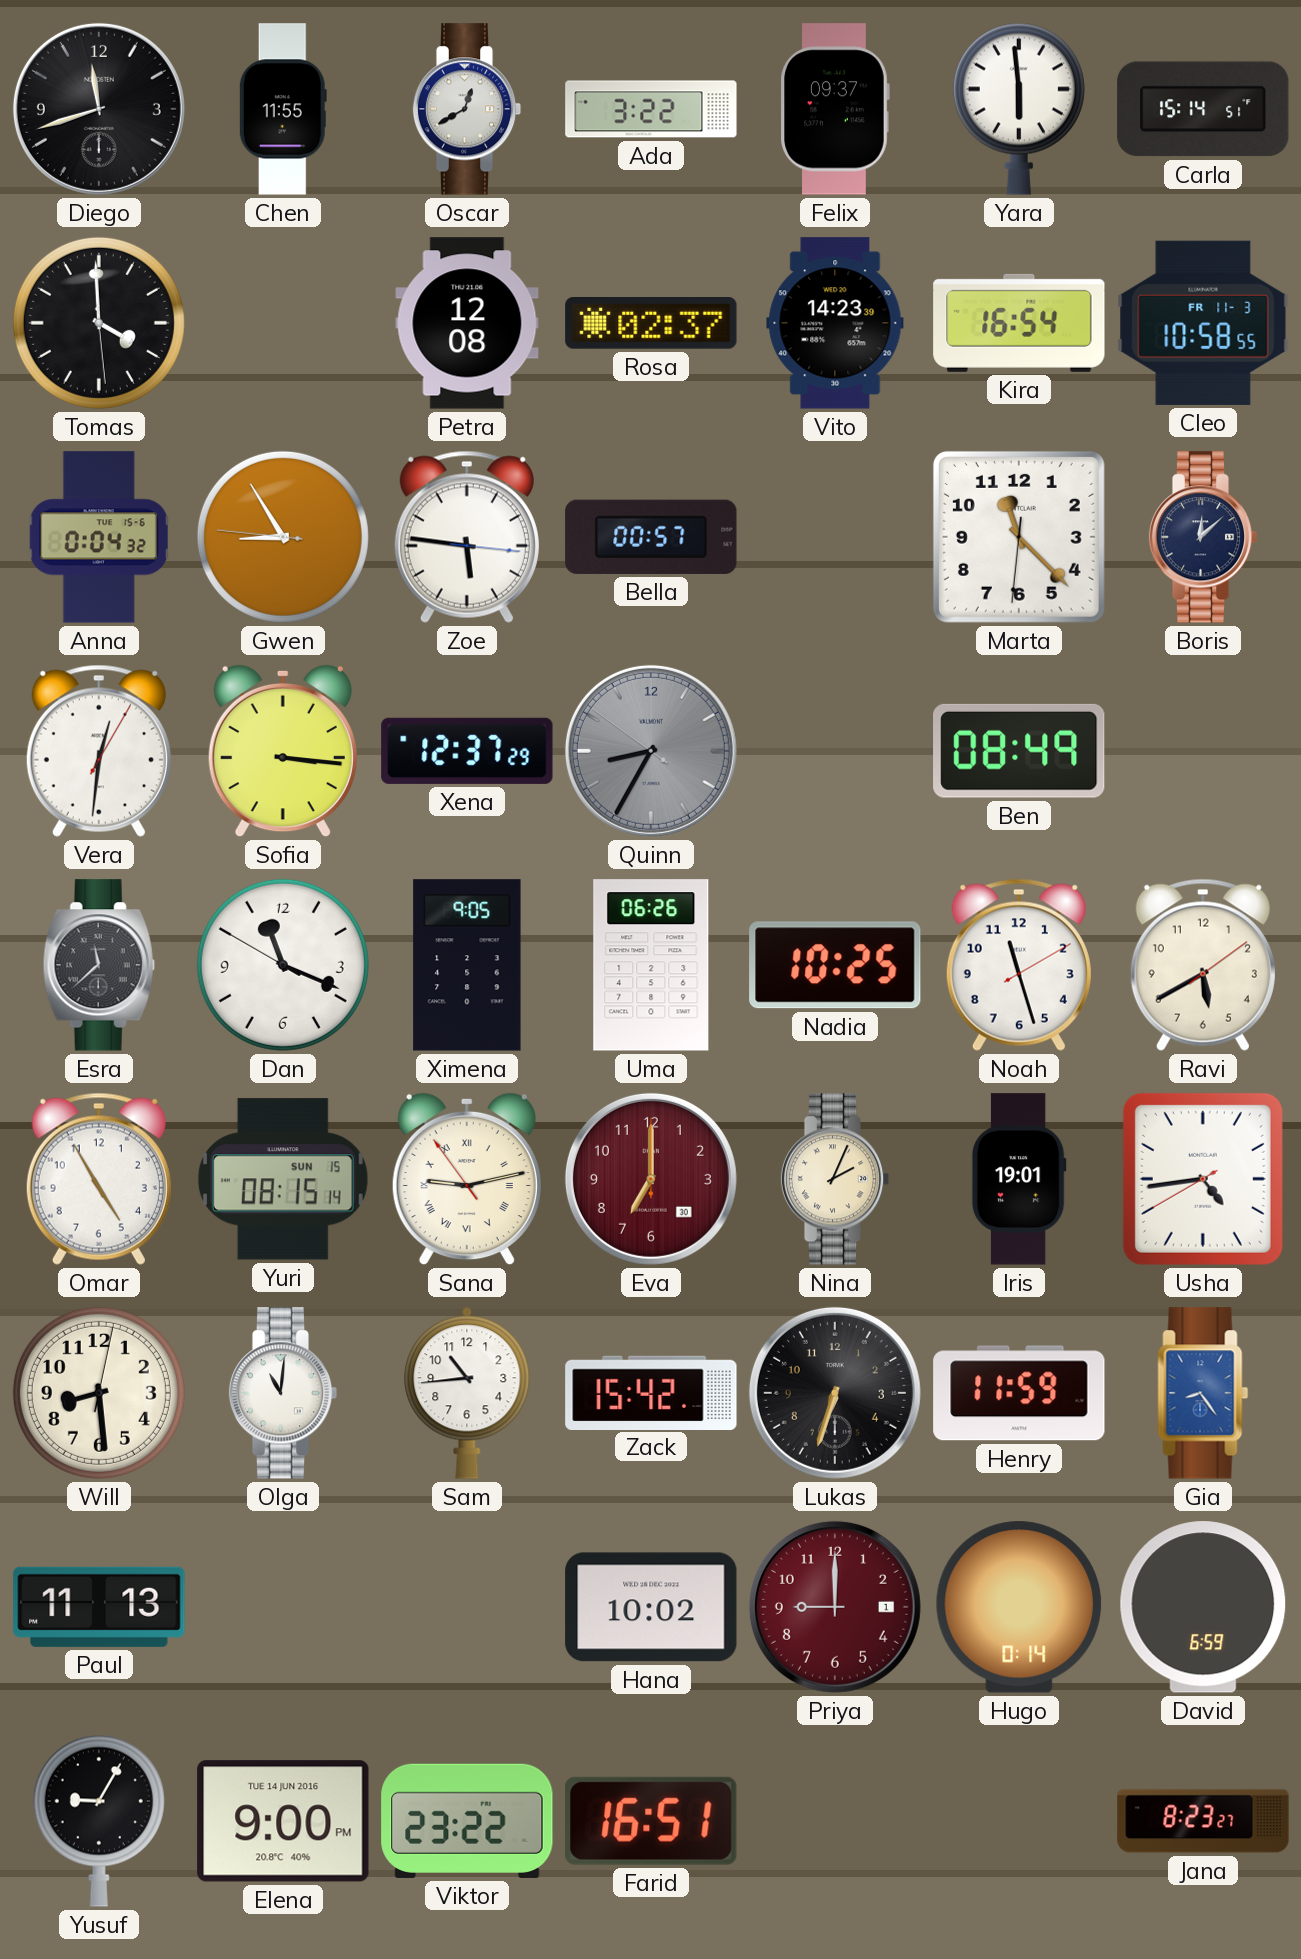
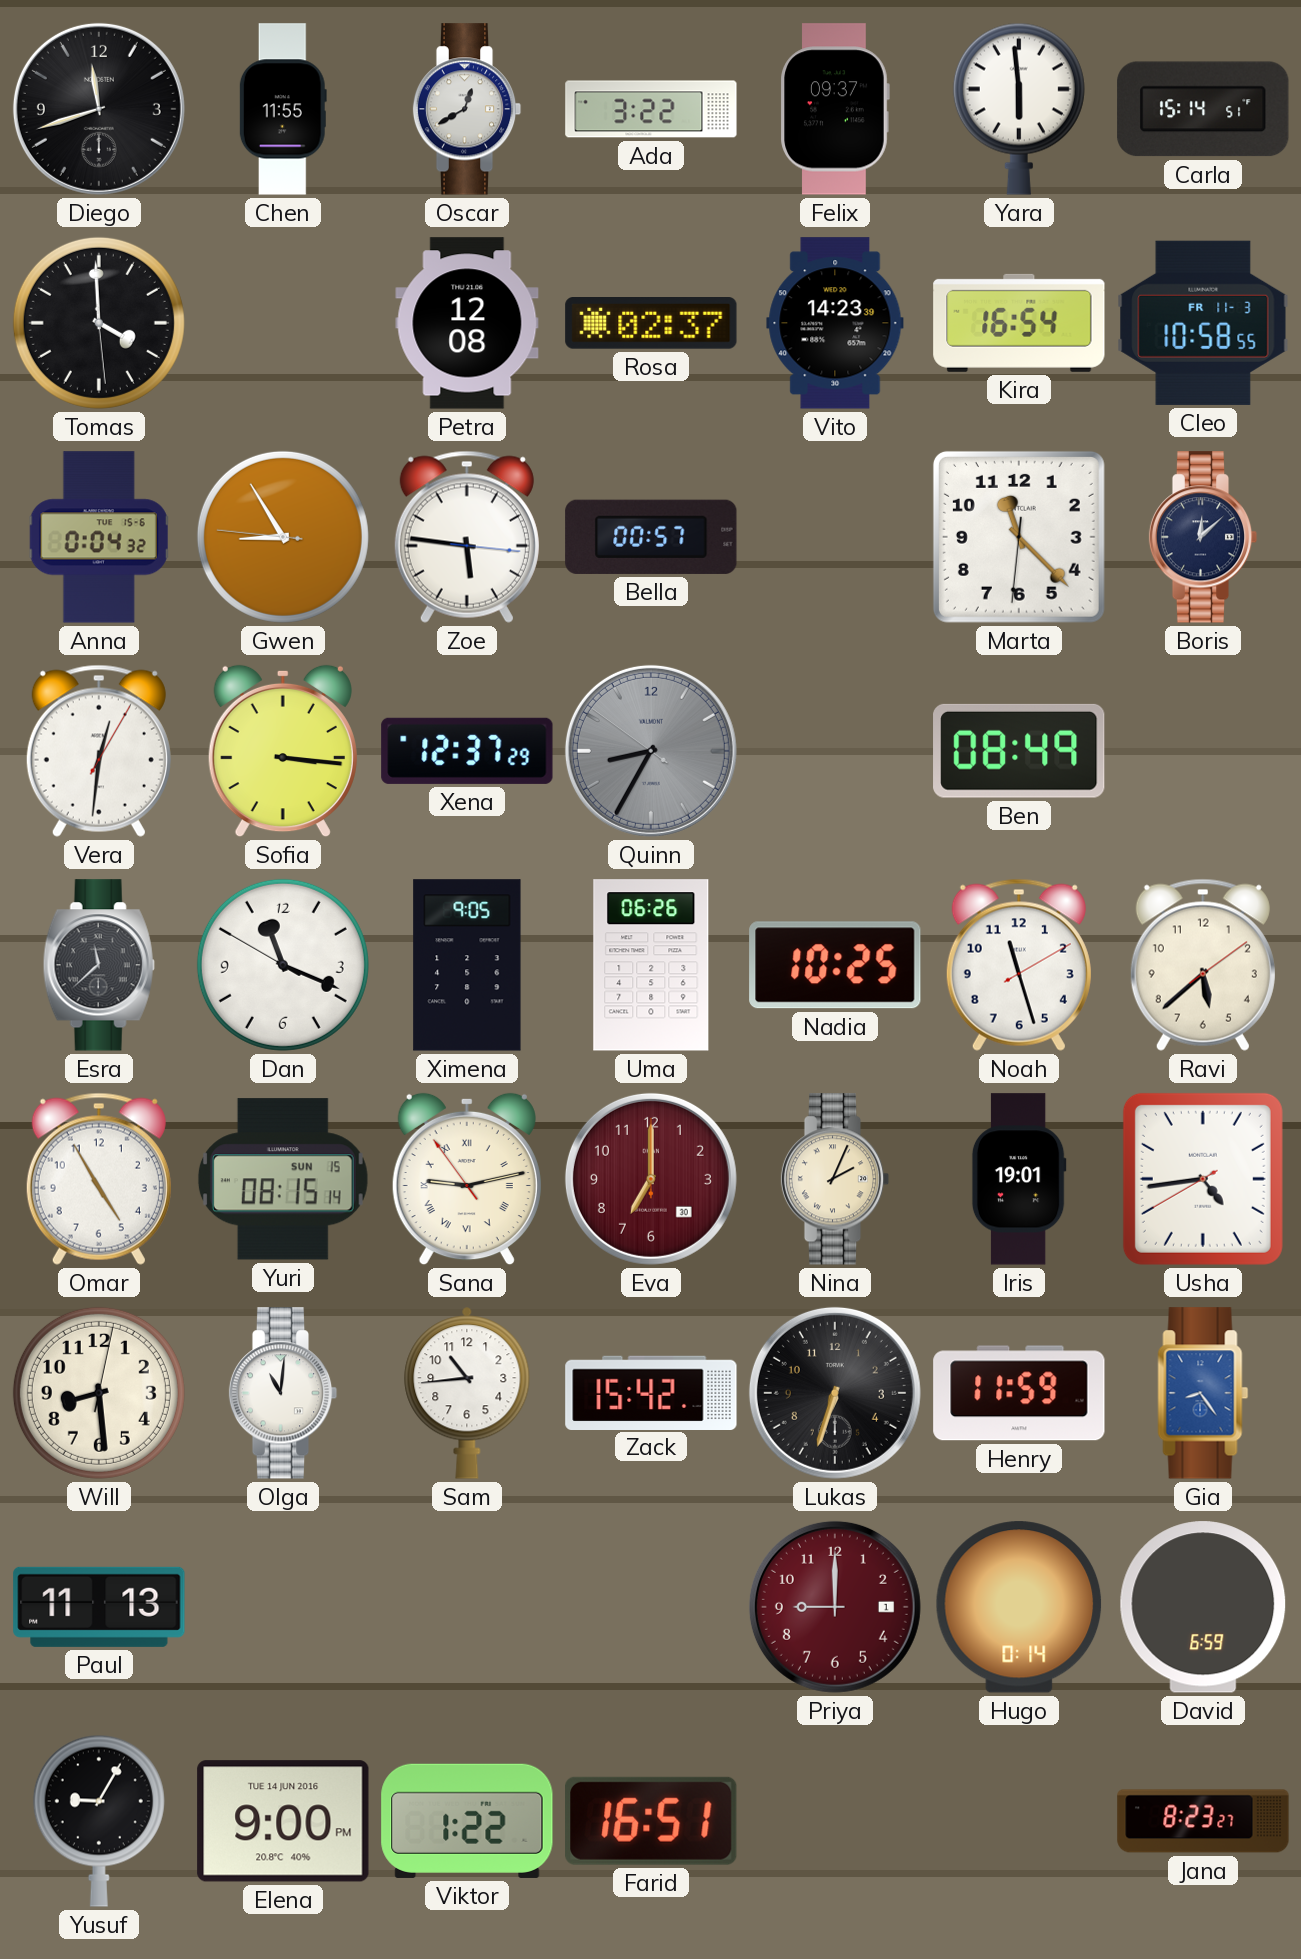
Ravi: 5:40 -> 5:38 (1203, 965)
Hana: 10:02 -> none (651, 1607)
Viktor: 23:22 -> 1:22 (467, 1821)
